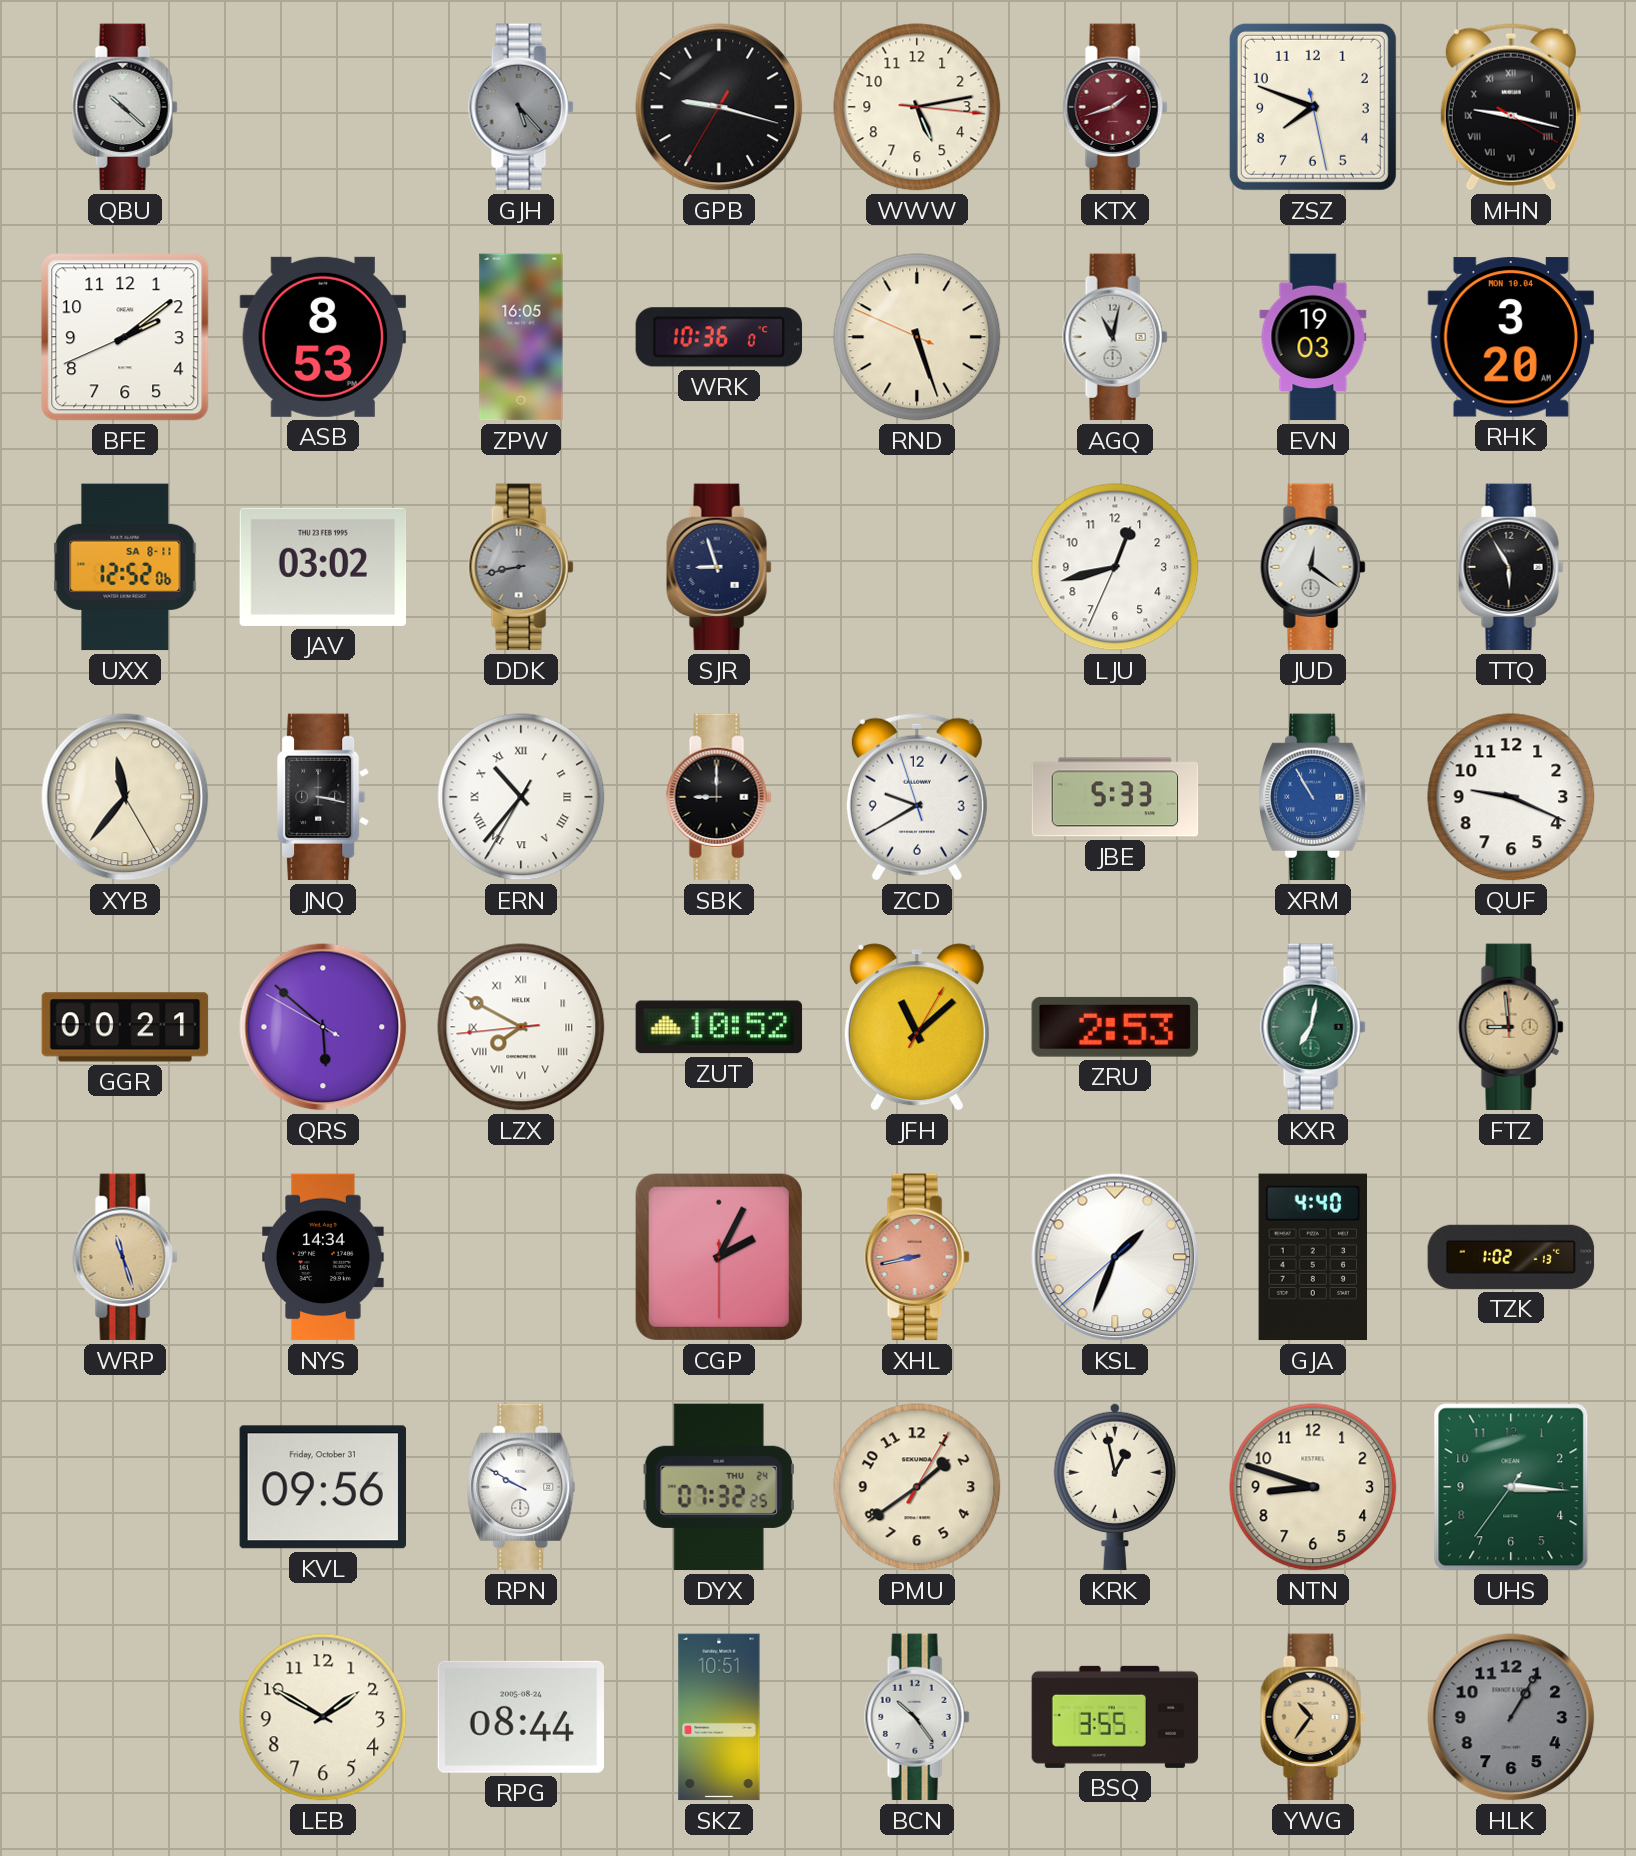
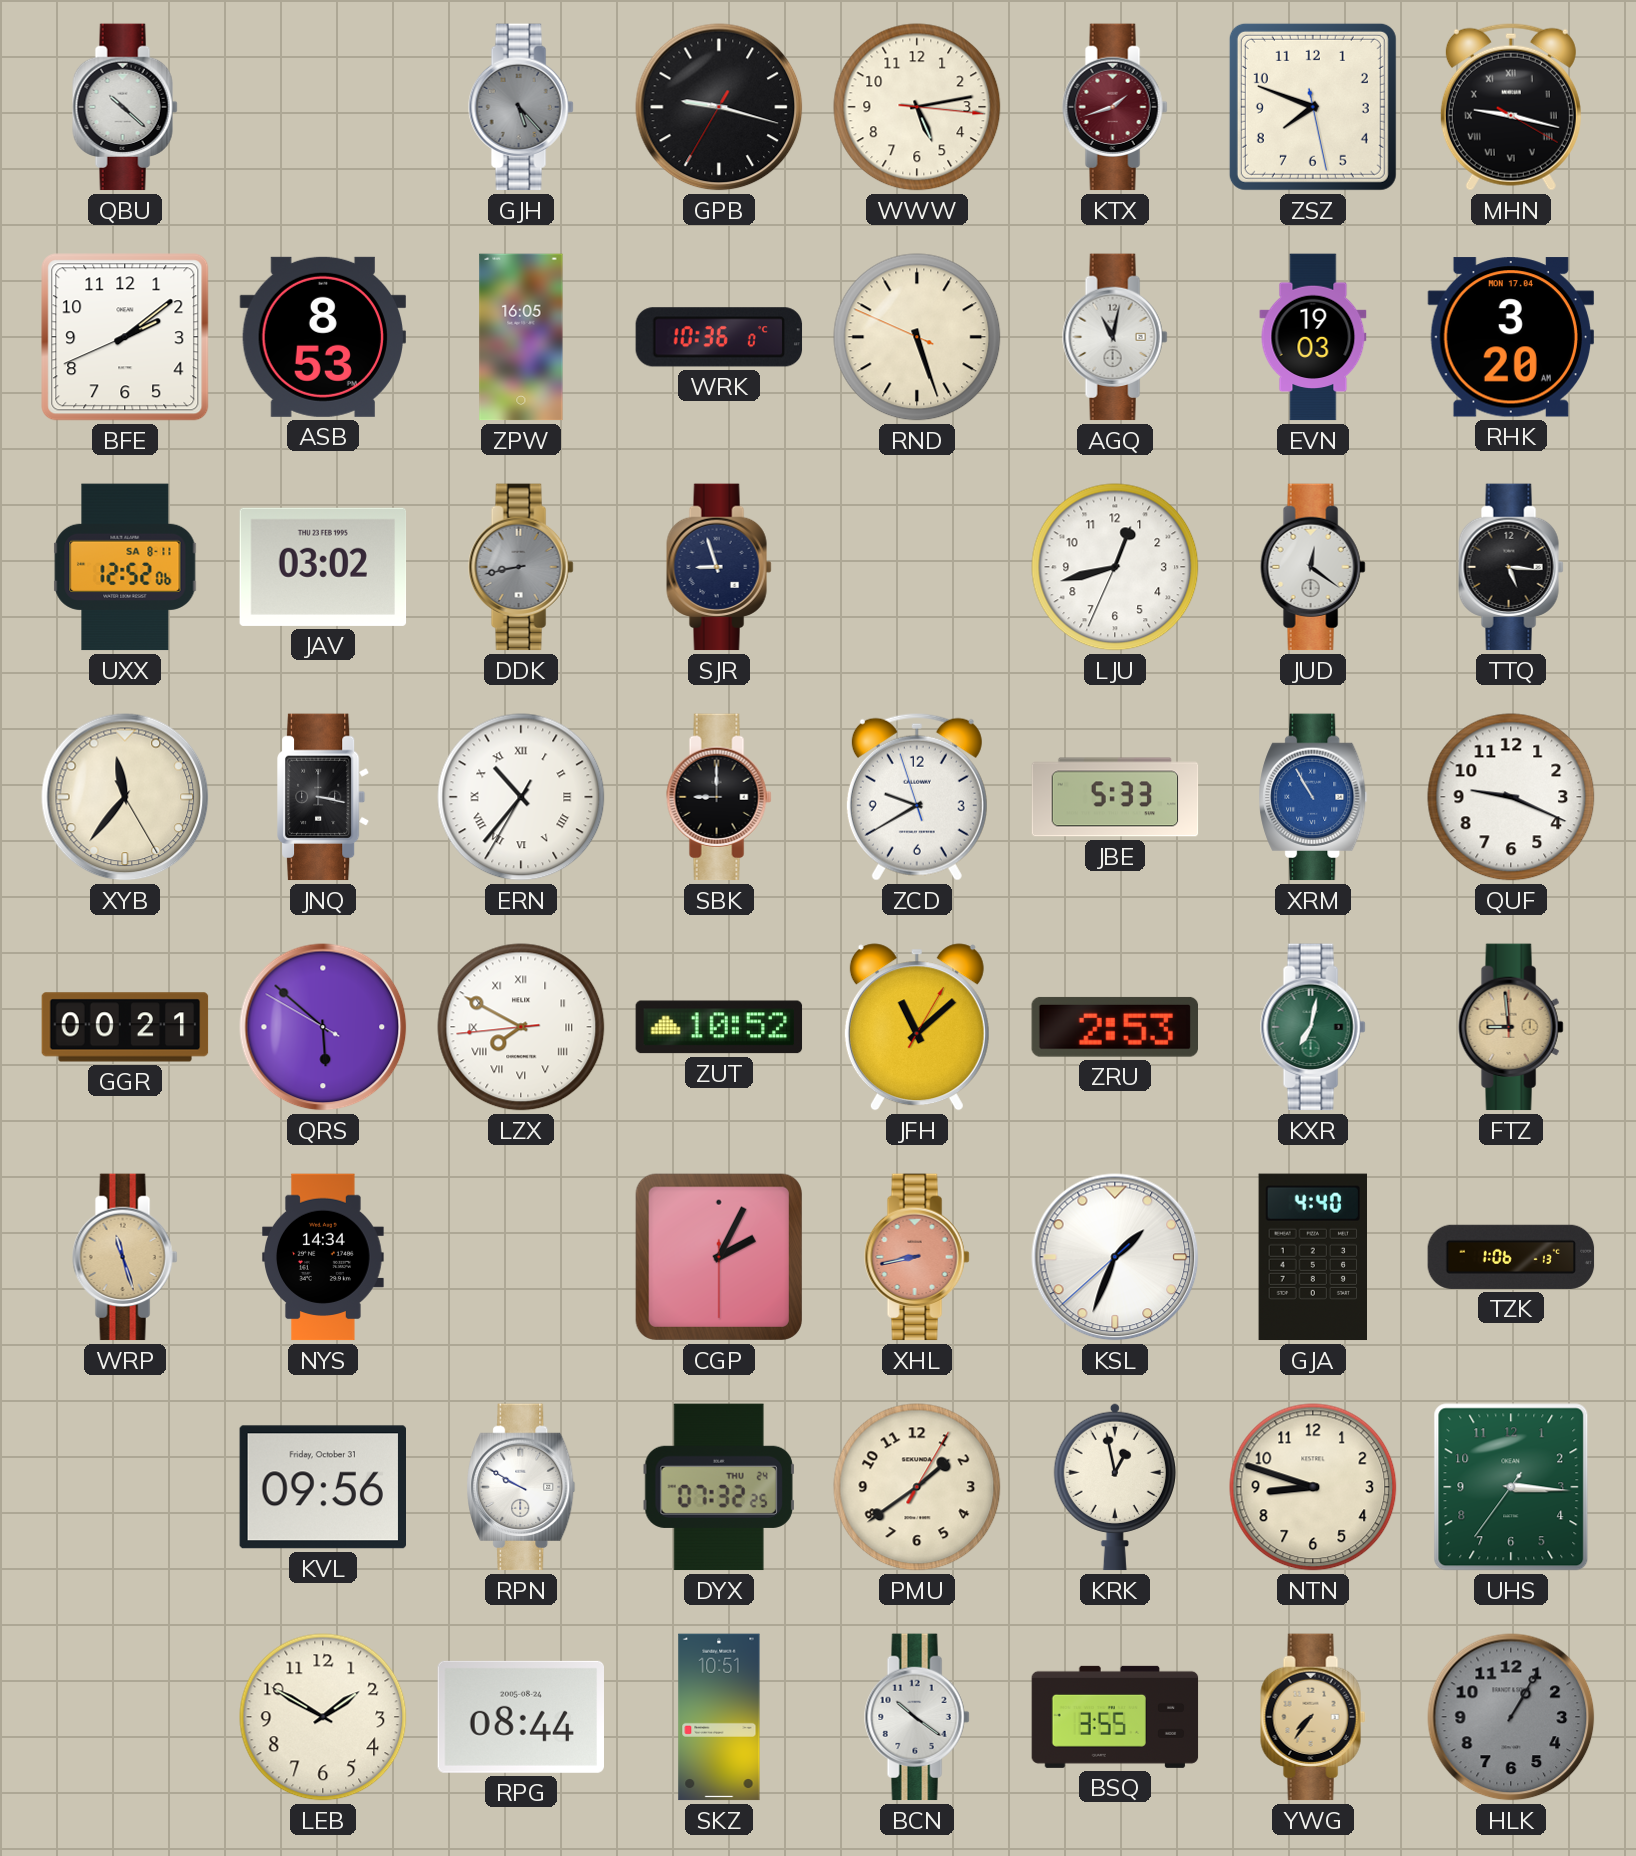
RHK date: MON 10.04 -> MON 17.04 (1510, 337)
TTQ: 5:55 -> 5:16 (1511, 567)
TZK: 1:02 -> 1:06 (1511, 1257)
BCN: 10:24 -> 10:21 (917, 1717)
YWG: 10:36 -> 7:36 (1313, 1717)
